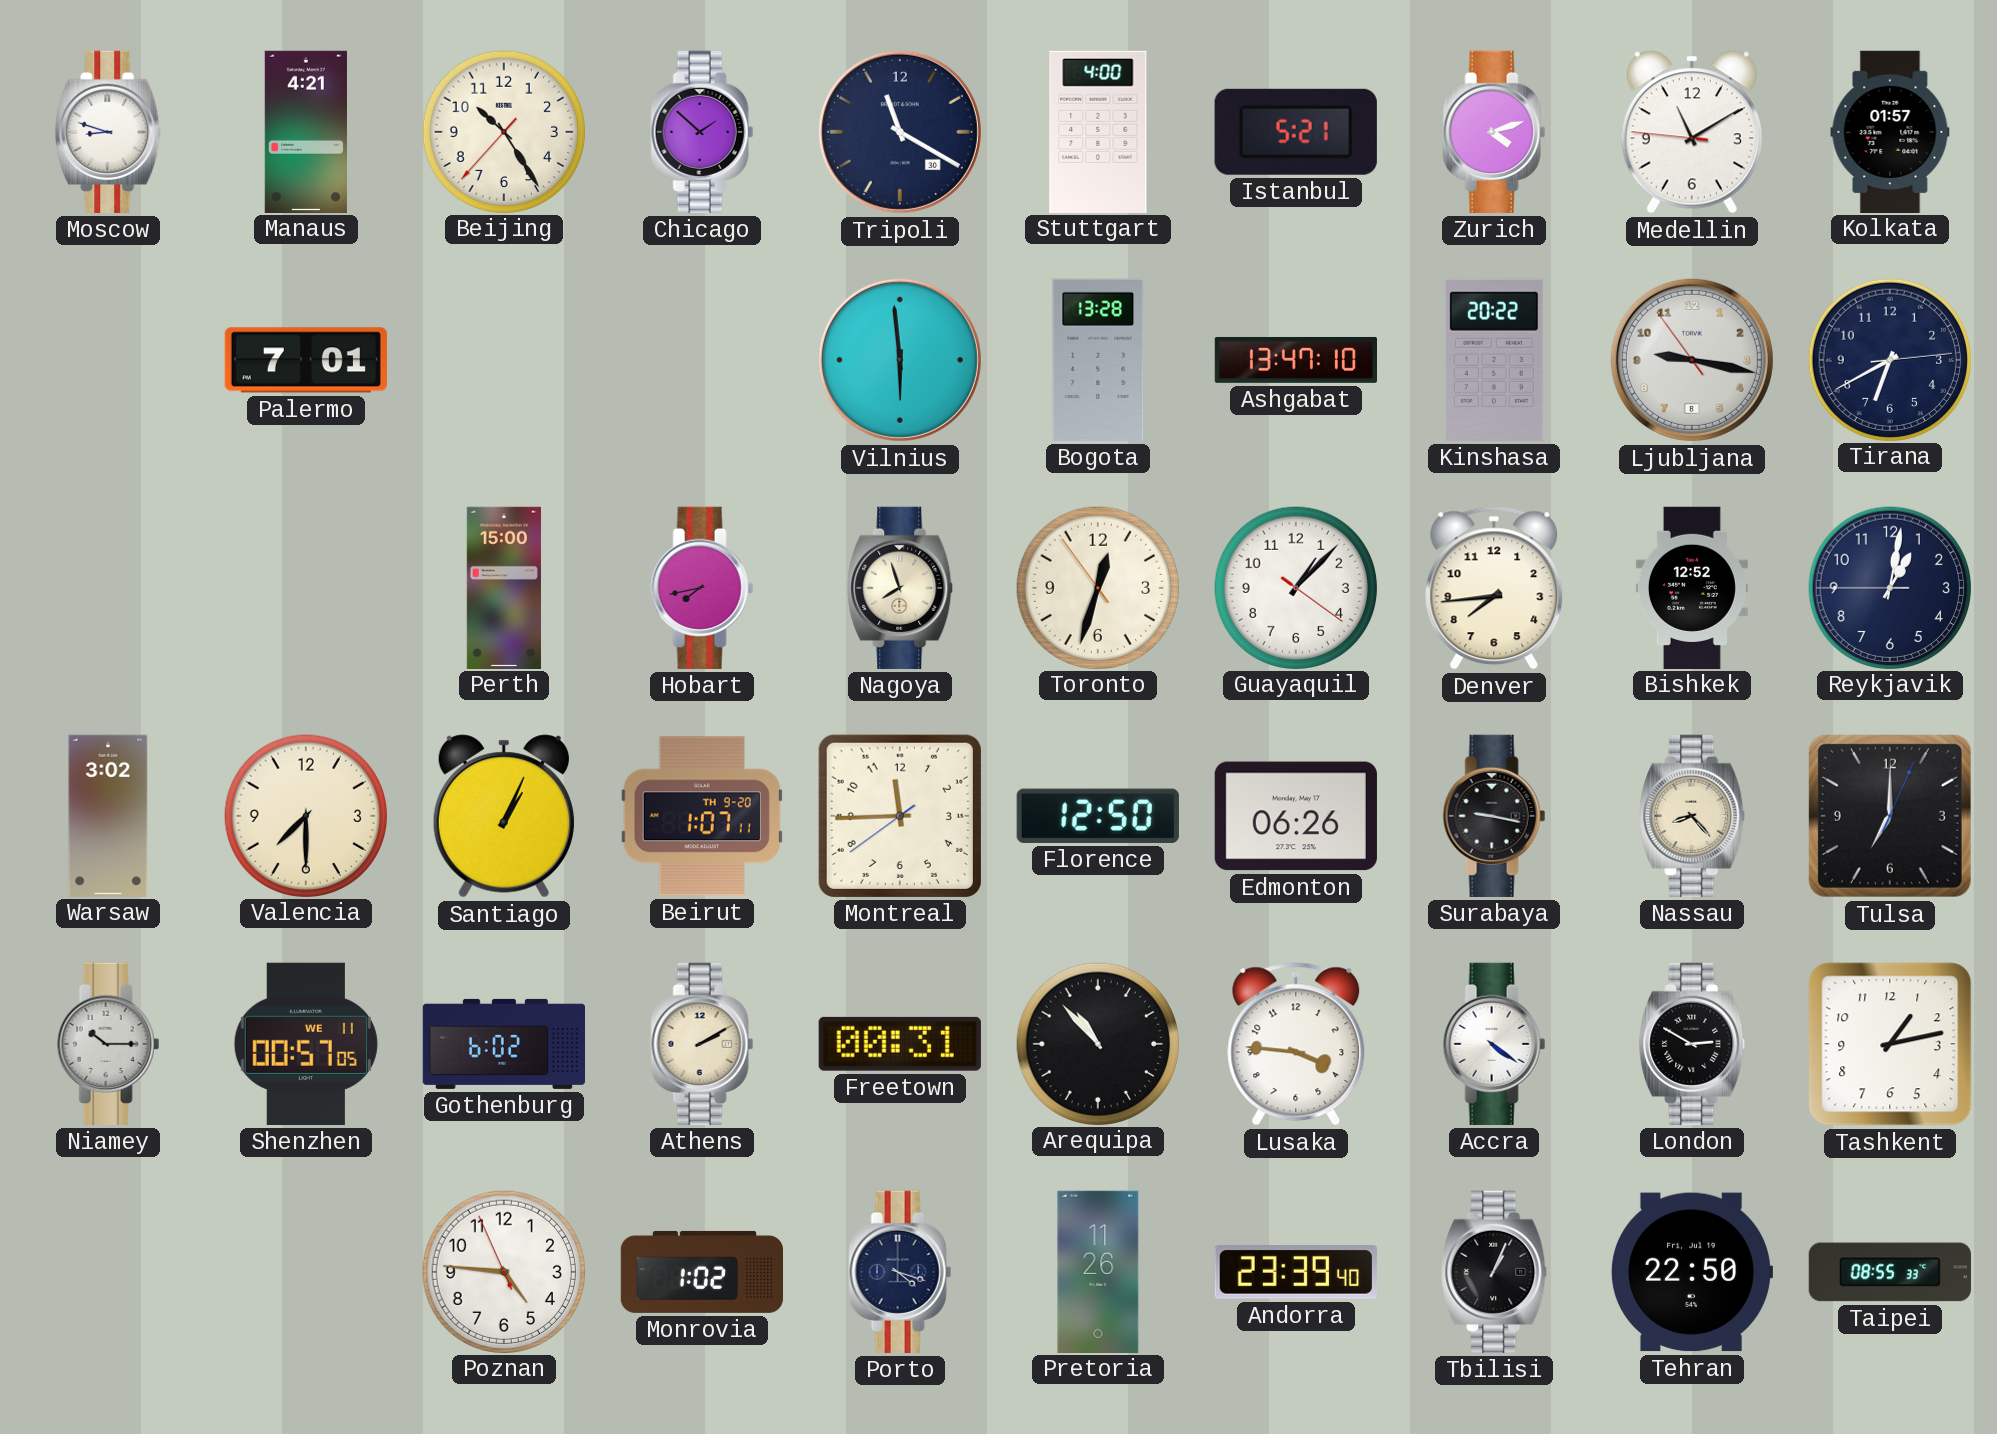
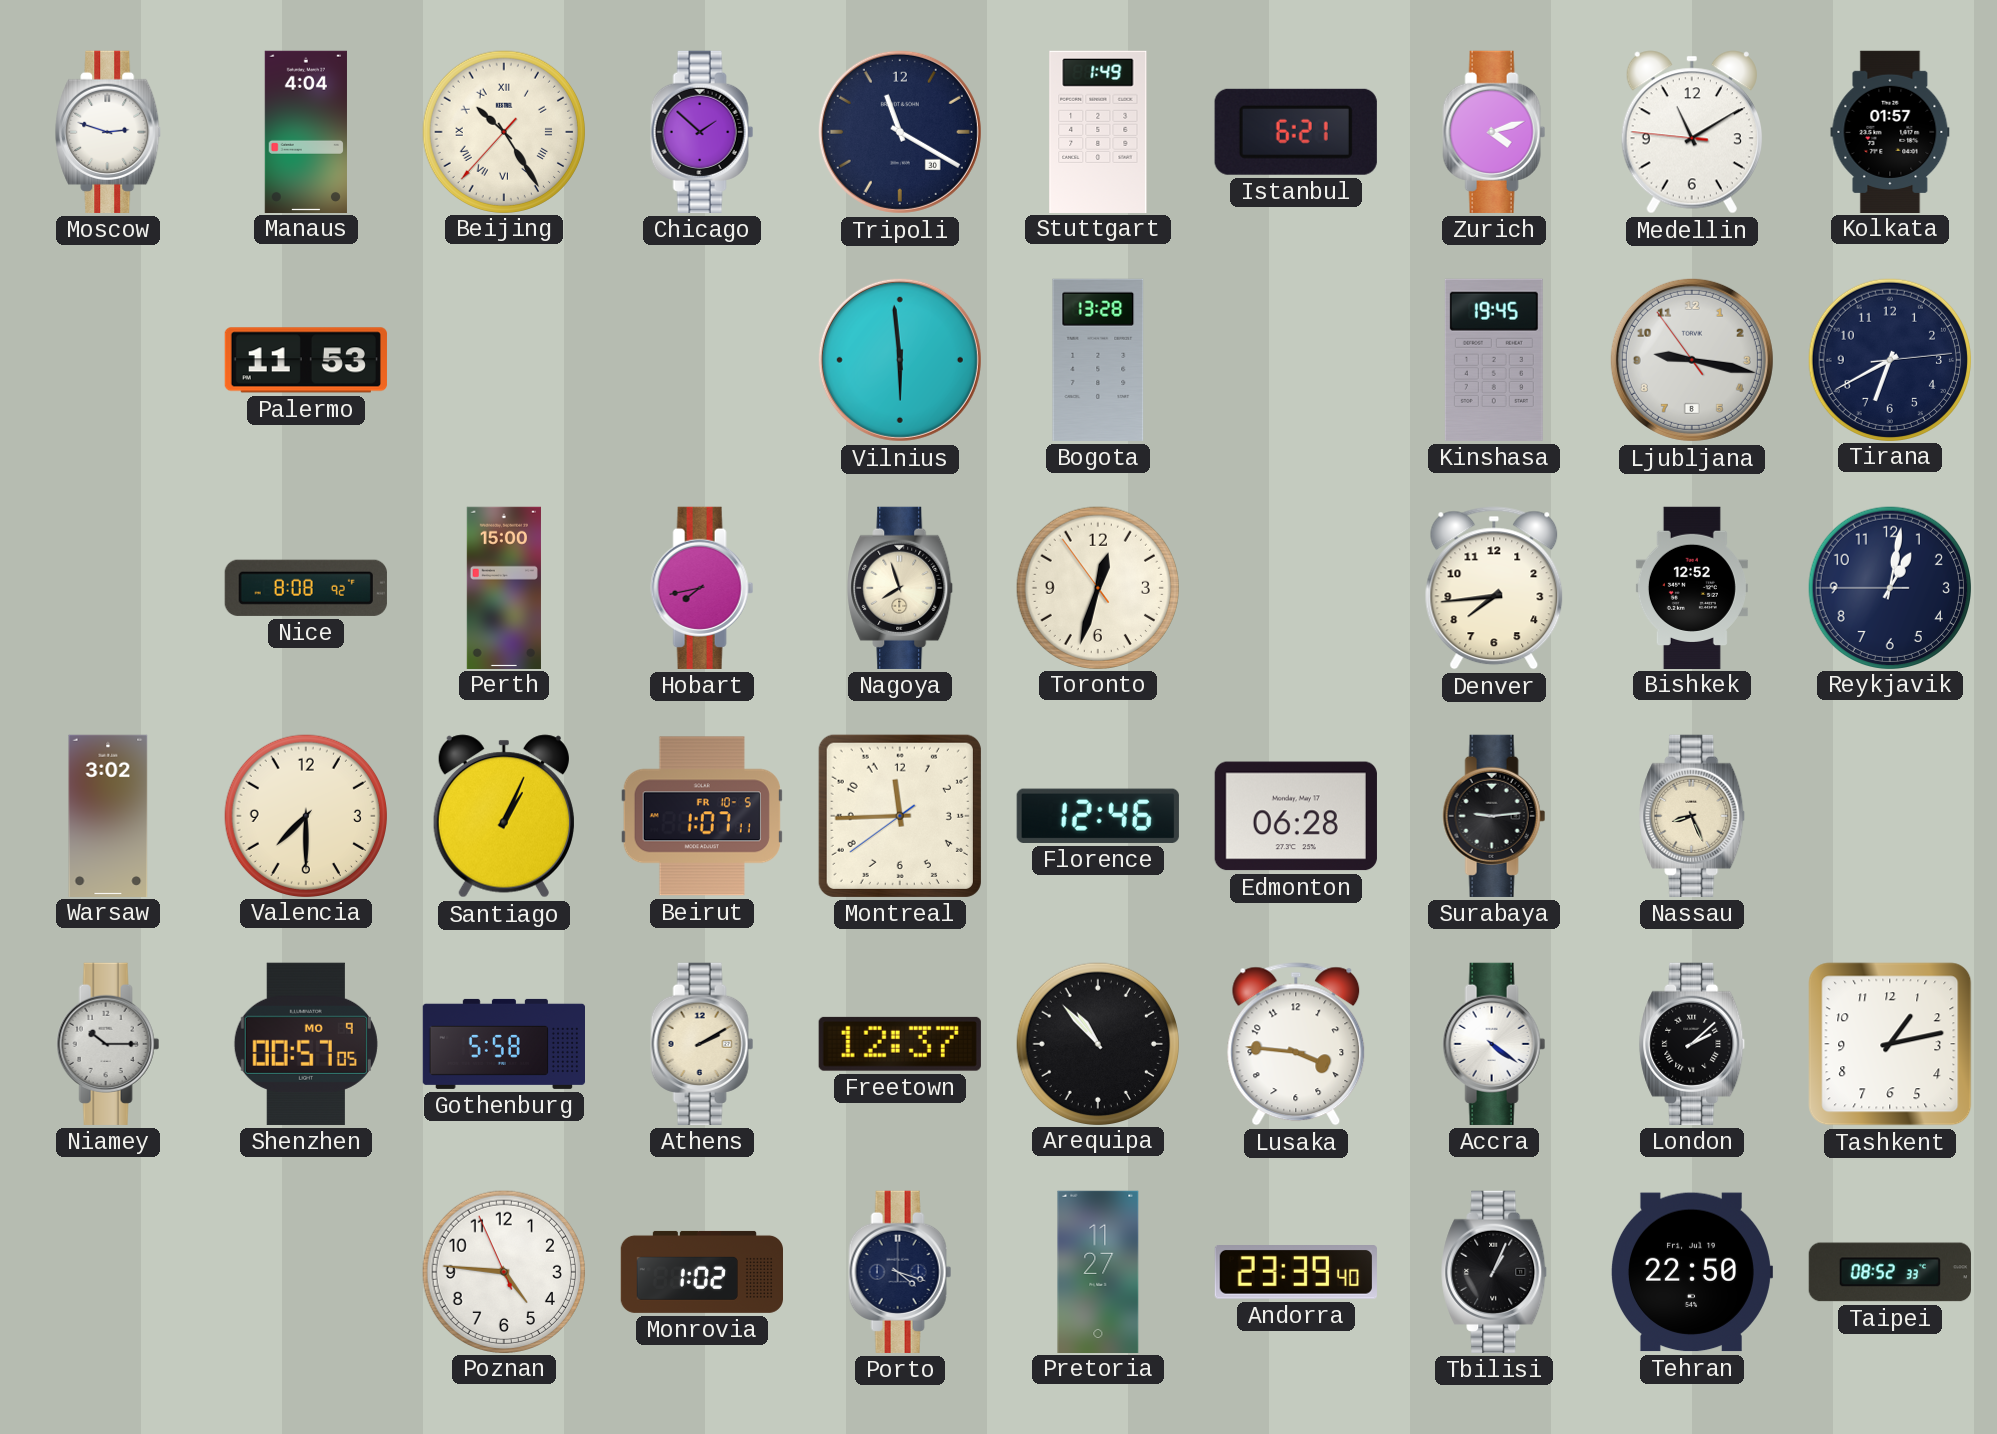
Moscow: 8:48 -> 2:48 (109, 132)
Manaus: 4:21 -> 4:04 (306, 131)
Beijing numerals: Arabic -> Roman (503, 131)
Stuttgart: 4:00 -> 1:49 (1098, 131)
Istanbul: 5:21 -> 6:21 (1296, 132)
Palermo: 7:01 -> 11:53 (306, 360)
Ashgabat: 13:47 -> none (1295, 360)
Kinshasa: 20:22 -> 19:45 (1494, 360)
Nice: none -> 8:08 (306, 588)
Guayaquil: 1:07 -> none (1295, 587)
Beirut date: TH 9-20 -> FR 10-5 (702, 816)
Florence: 12:50 -> 12:46 (1098, 816)
Edmonton: 06:26 -> 06:28 (1296, 816)
Surabaya: 9:17 -> 9:14 (1494, 816)
Nassau: 8:23 -> 8:26 (1693, 816)
Tulsa: 7:00 -> none (1890, 816)
Shenzhen date: WE 11 -> MO 9 (306, 1044)
Gothenburg: 6:02 -> 5:58 (504, 1044)
Freetown: 00:31 -> 12:37 (900, 1044)
London: 2:50 -> 2:08 (1693, 1044)
Pretoria: 11:26 -> 11:27 (1098, 1271)
Taipei: 08:55 -> 08:52 (1890, 1272)
